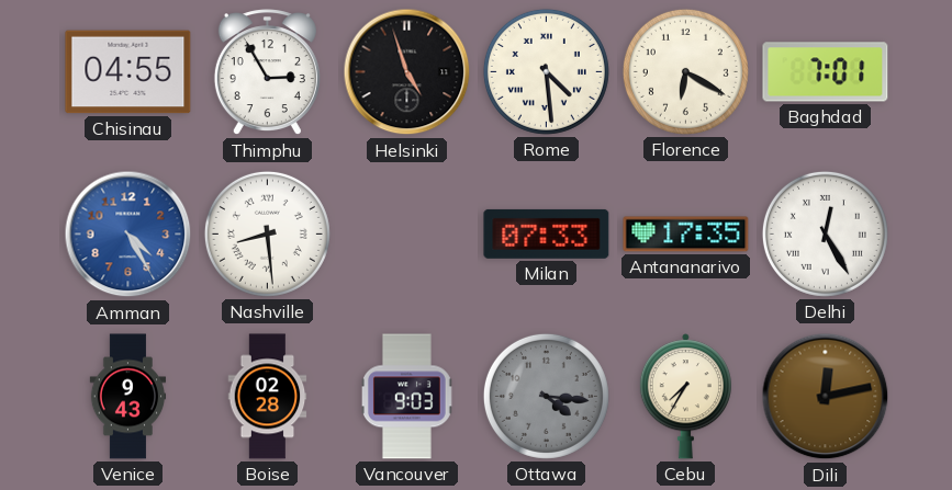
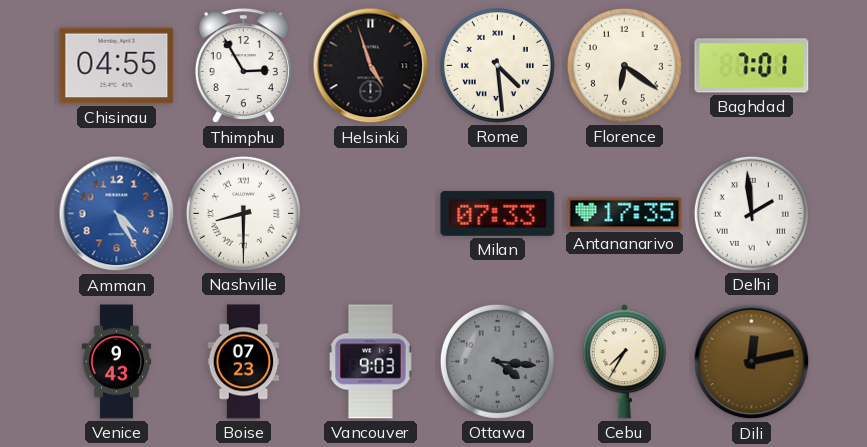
Florence: 6:20 -> 6:21 (624, 65)
Nashville: 8:29 -> 8:30 (243, 213)
Delhi: 12:25 -> 1:59 (751, 213)
Boise: 02:28 -> 07:23 (244, 362)
